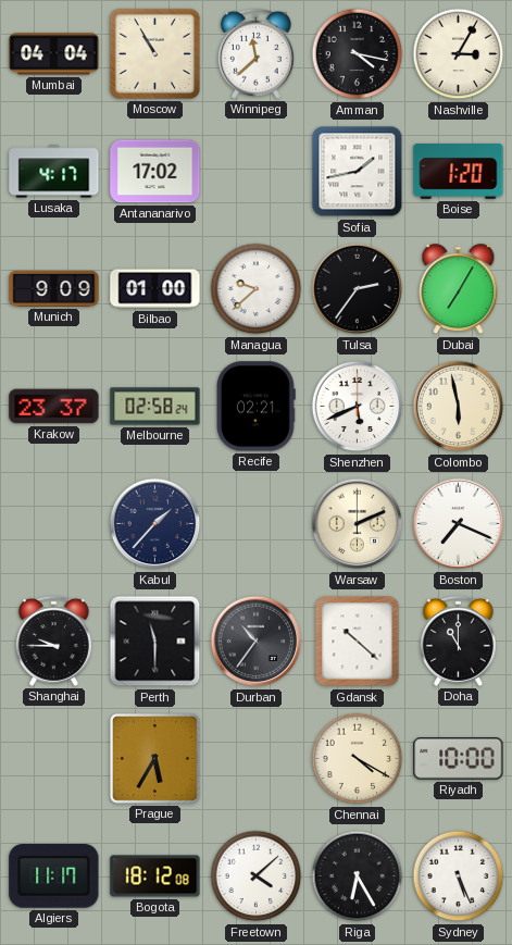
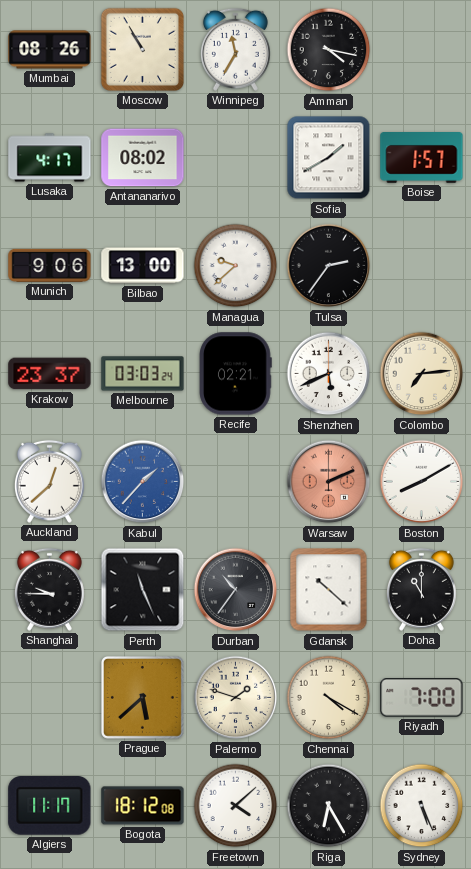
Mumbai: 04:04 -> 08:26 (50, 50)
Winnipeg: 11:38 -> 11:35 (235, 49)
Nashville: 3:05 -> none (459, 54)
Antananarivo: 17:02 -> 08:02 (143, 158)
Sofia: 1:43 -> 1:40 (329, 158)
Boise: 1:20 -> 1:57 (422, 158)
Munich: 9:09 -> 9:06 (50, 265)
Bilbao: 01:00 -> 13:00 (143, 266)
Dubai: 7:05 -> none (459, 289)
Melbourne: 02:58 -> 03:03 (143, 374)
Colombo: 5:58 -> 7:14 (422, 374)
Auckland: none -> 12:38 (49, 481)
Kabul dial: navy -> blue (143, 482)
Warsaw dial: cream -> salmon (329, 482)
Boston: 7:19 -> 8:10 (422, 482)
Perth: 11:30 -> 11:26 (143, 590)
Prague: 5:35 -> 5:38 (143, 698)
Palermo: none -> 1:48 (236, 698)
Riyadh: 10:00 -> 7:00 (422, 698)
